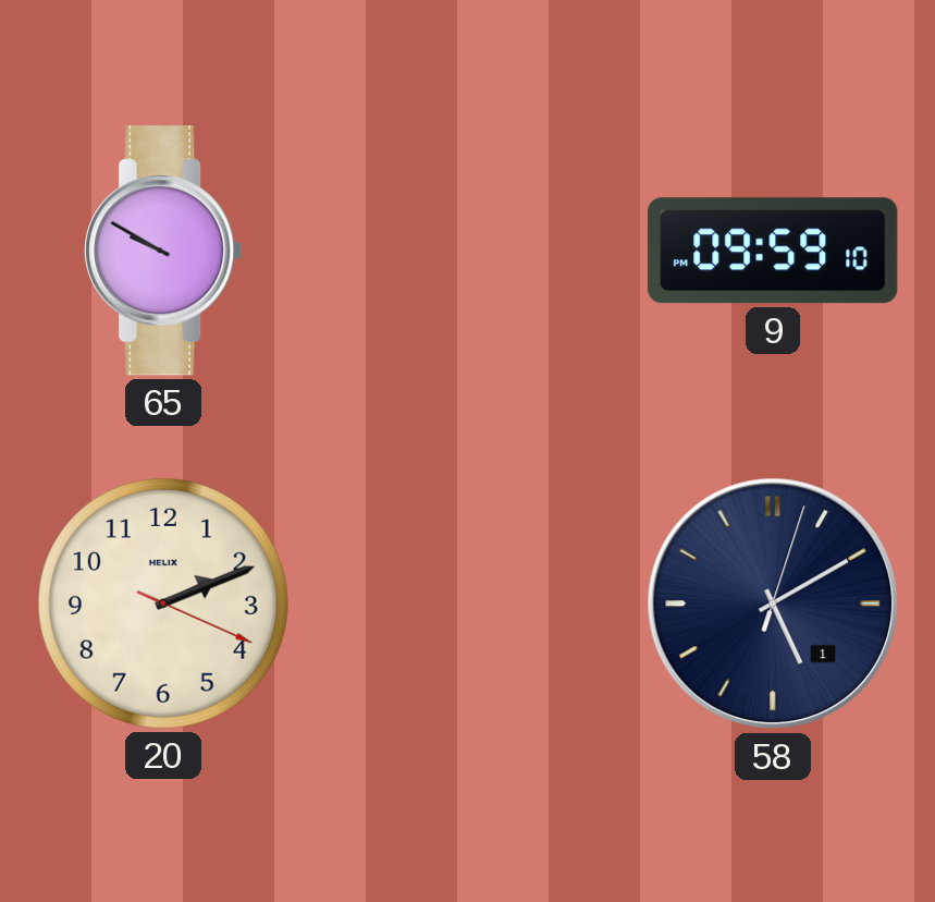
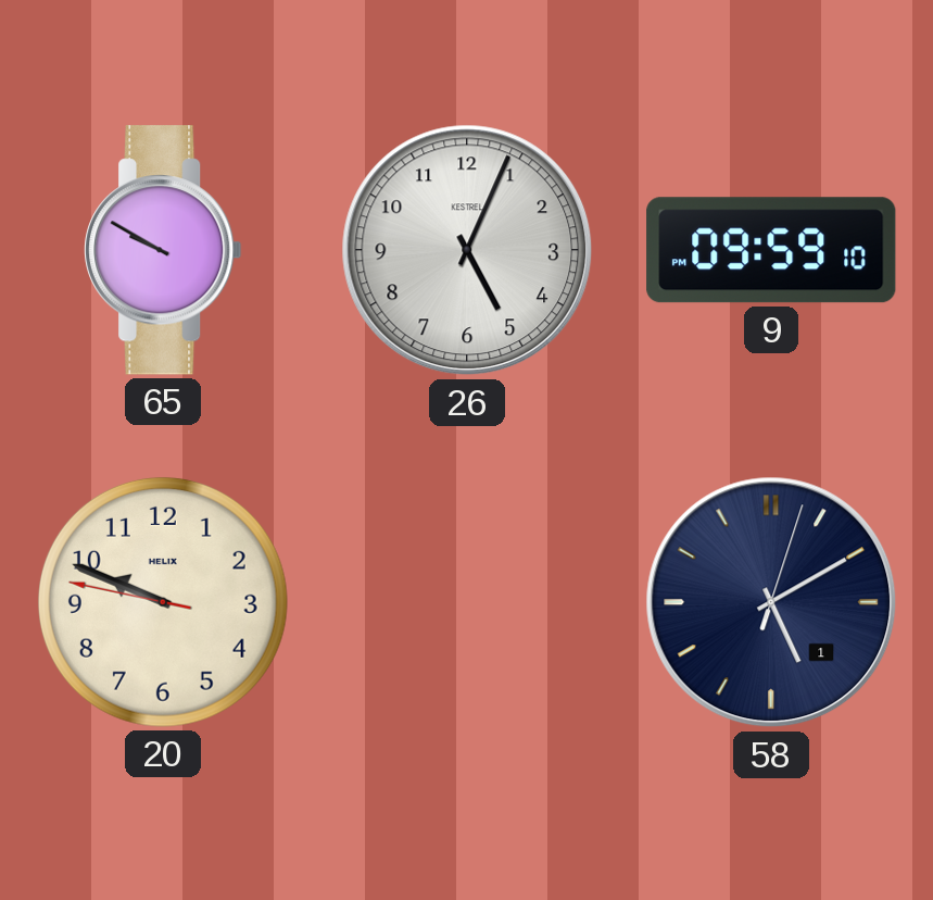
26: none -> 5:04 (467, 250)
20: 2:11 -> 9:48 (163, 602)
